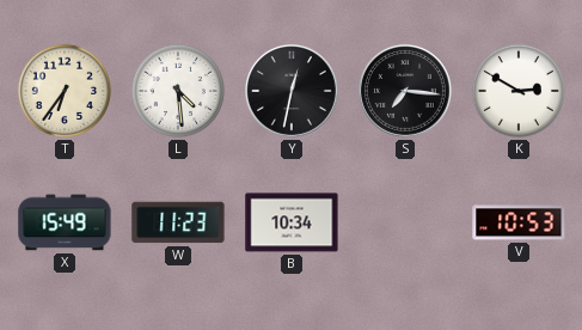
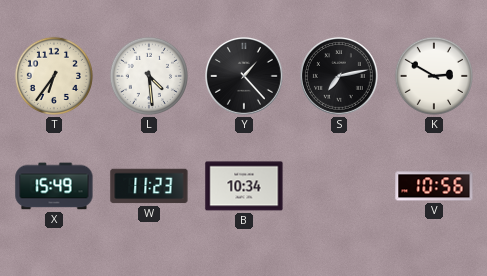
Y: 12:32 -> 1:23 (244, 76)
S: 7:16 -> 7:13 (339, 76)
V: 10:53 -> 10:56 (434, 186)
